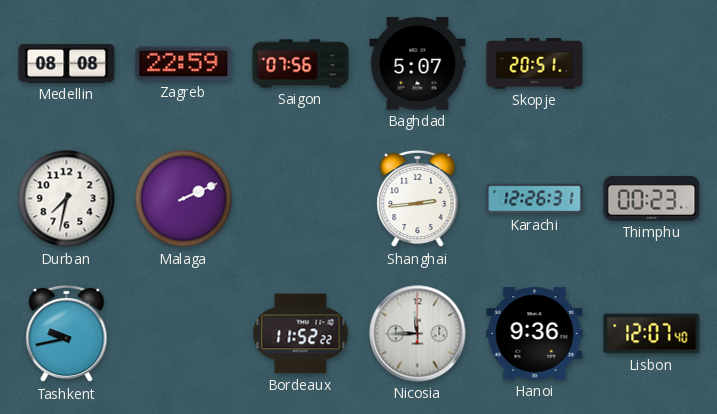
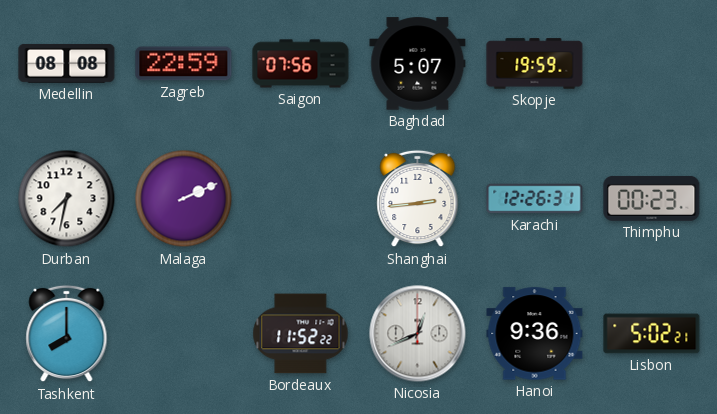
Skopje: 20:51 -> 19:59 (535, 64)
Tashkent: 9:43 -> 8:00 (67, 334)
Nicosia: 11:45 -> 12:41 (418, 334)
Lisbon: 12:07 -> 5:02 (652, 334)
